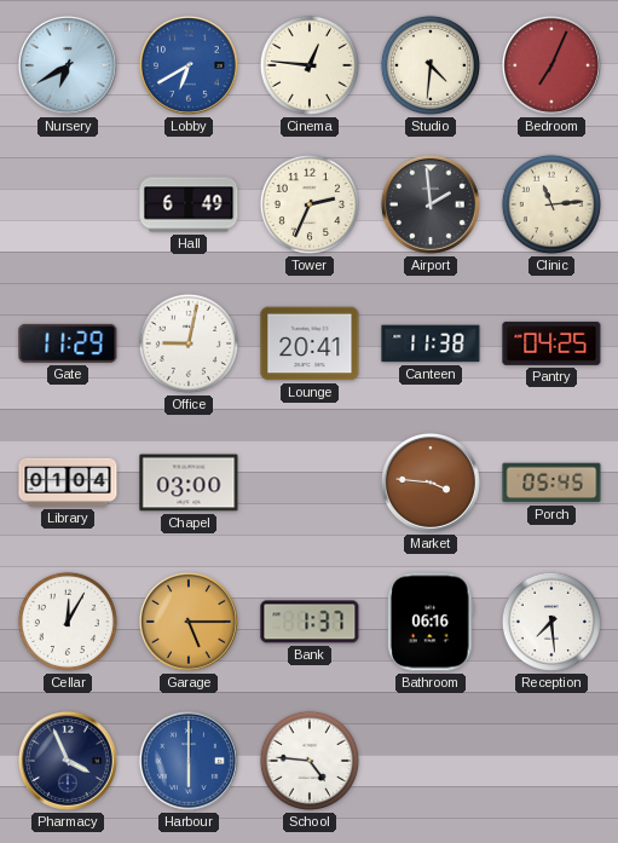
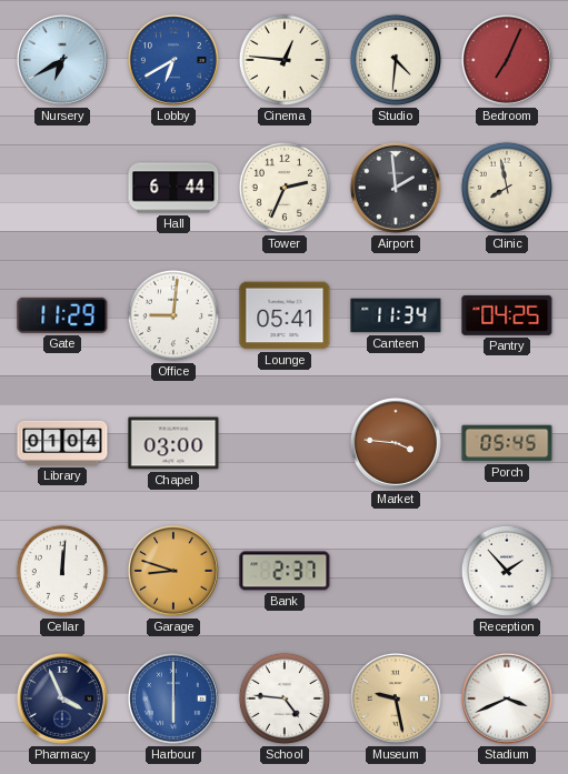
Hall: 6:49 -> 6:44 (173, 188)
Clinic: 11:14 -> 7:58 (507, 188)
Office: 9:02 -> 9:01 (173, 315)
Lounge: 20:41 -> 05:41 (285, 315)
Canteen: 11:38 -> 11:34 (396, 315)
Cellar: 12:05 -> 12:01 (62, 571)
Garage: 5:15 -> 8:48 (173, 571)
Bank: 1:37 -> 2:37 (285, 571)
Bathroom: 06:16 -> none (432, 622)
Reception: 7:29 -> 1:53 (507, 571)
Museum: none -> 9:28 (396, 698)
Stadium: none -> 3:41 (507, 698)
